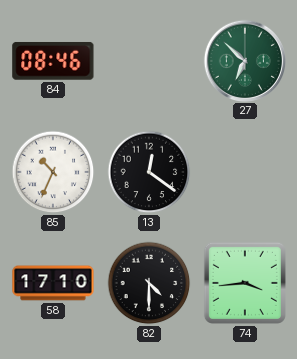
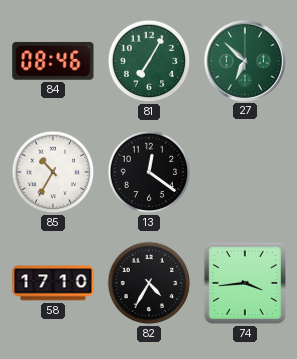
81: none -> 7:05 (149, 61)
85: 10:34 -> 10:35 (53, 172)
82: 4:30 -> 4:35 (149, 283)
